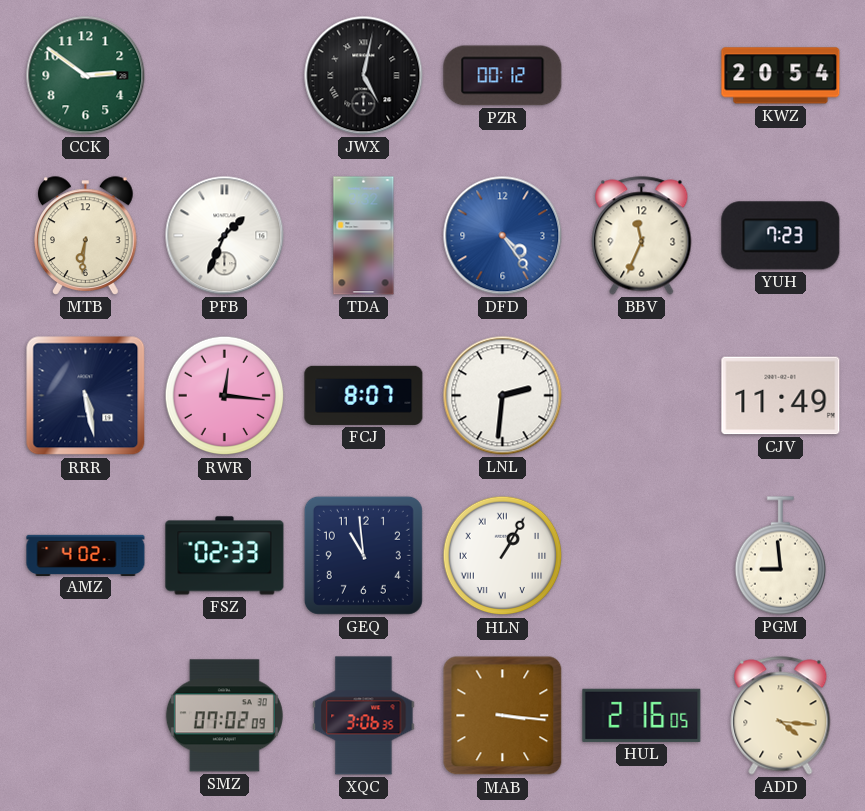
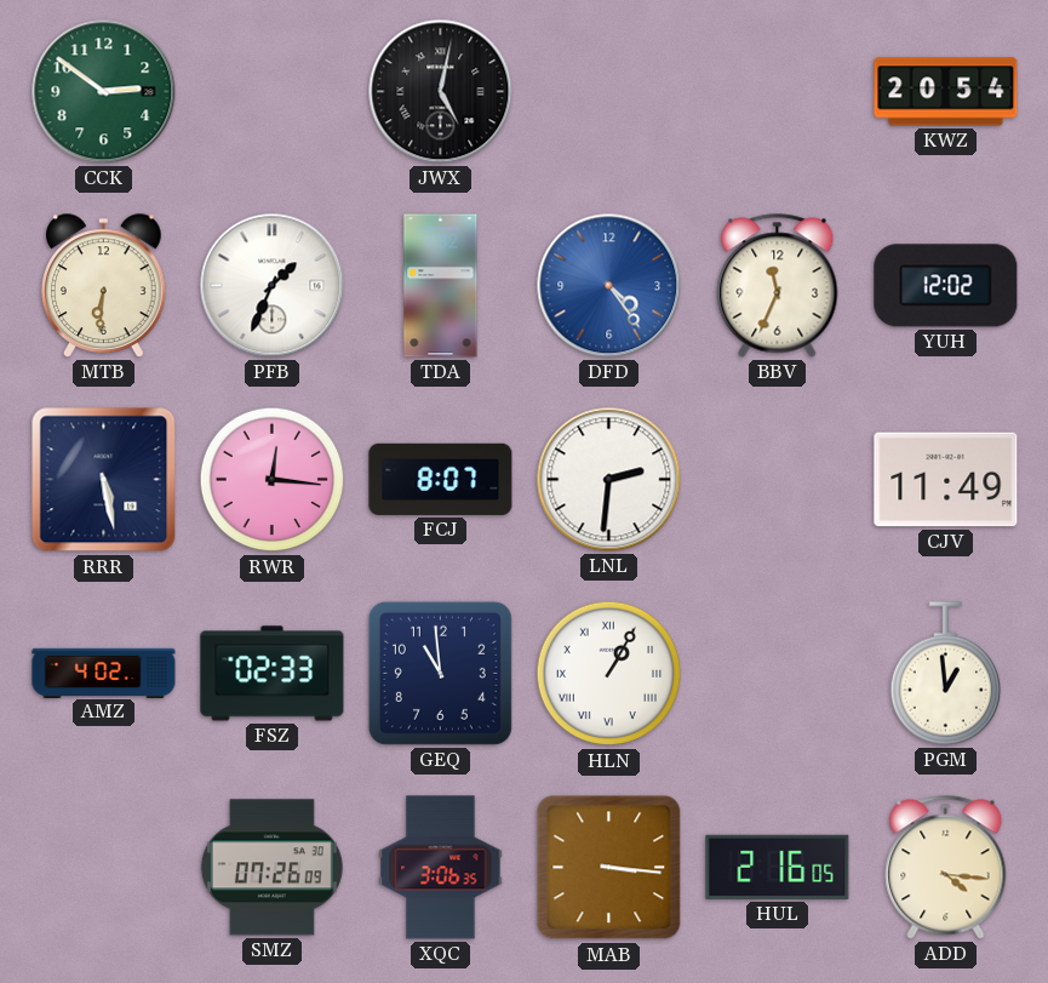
PZR: 00:12 -> none (503, 76)
YUH: 7:23 -> 12:02 (946, 286)
PGM: 8:59 -> 12:59 (945, 674)
SMZ: 07:02 -> 07:26 (271, 868)
